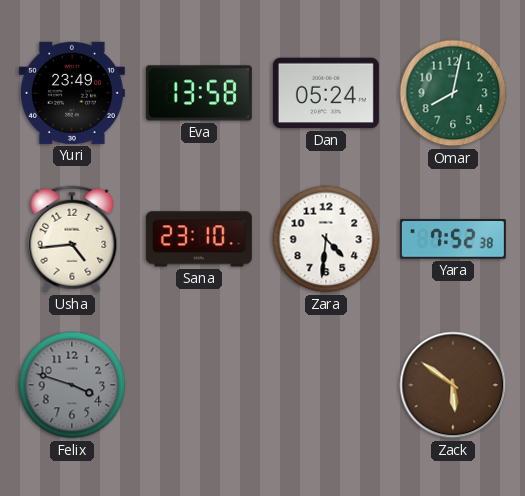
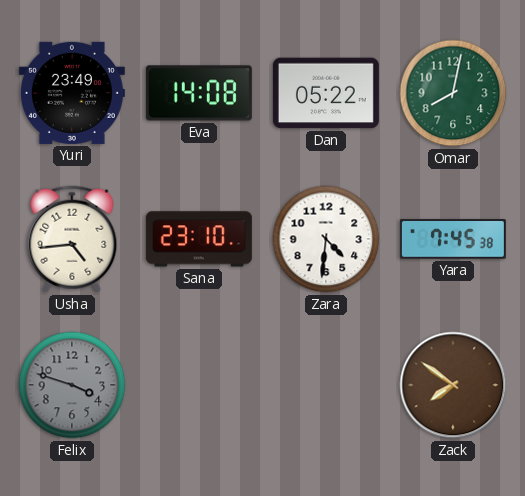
Eva: 13:58 -> 14:08 (199, 93)
Dan: 05:24 -> 05:22 (326, 93)
Yara: 7:52 -> 7:45 (453, 239)
Zack: 5:51 -> 7:51 (453, 385)
